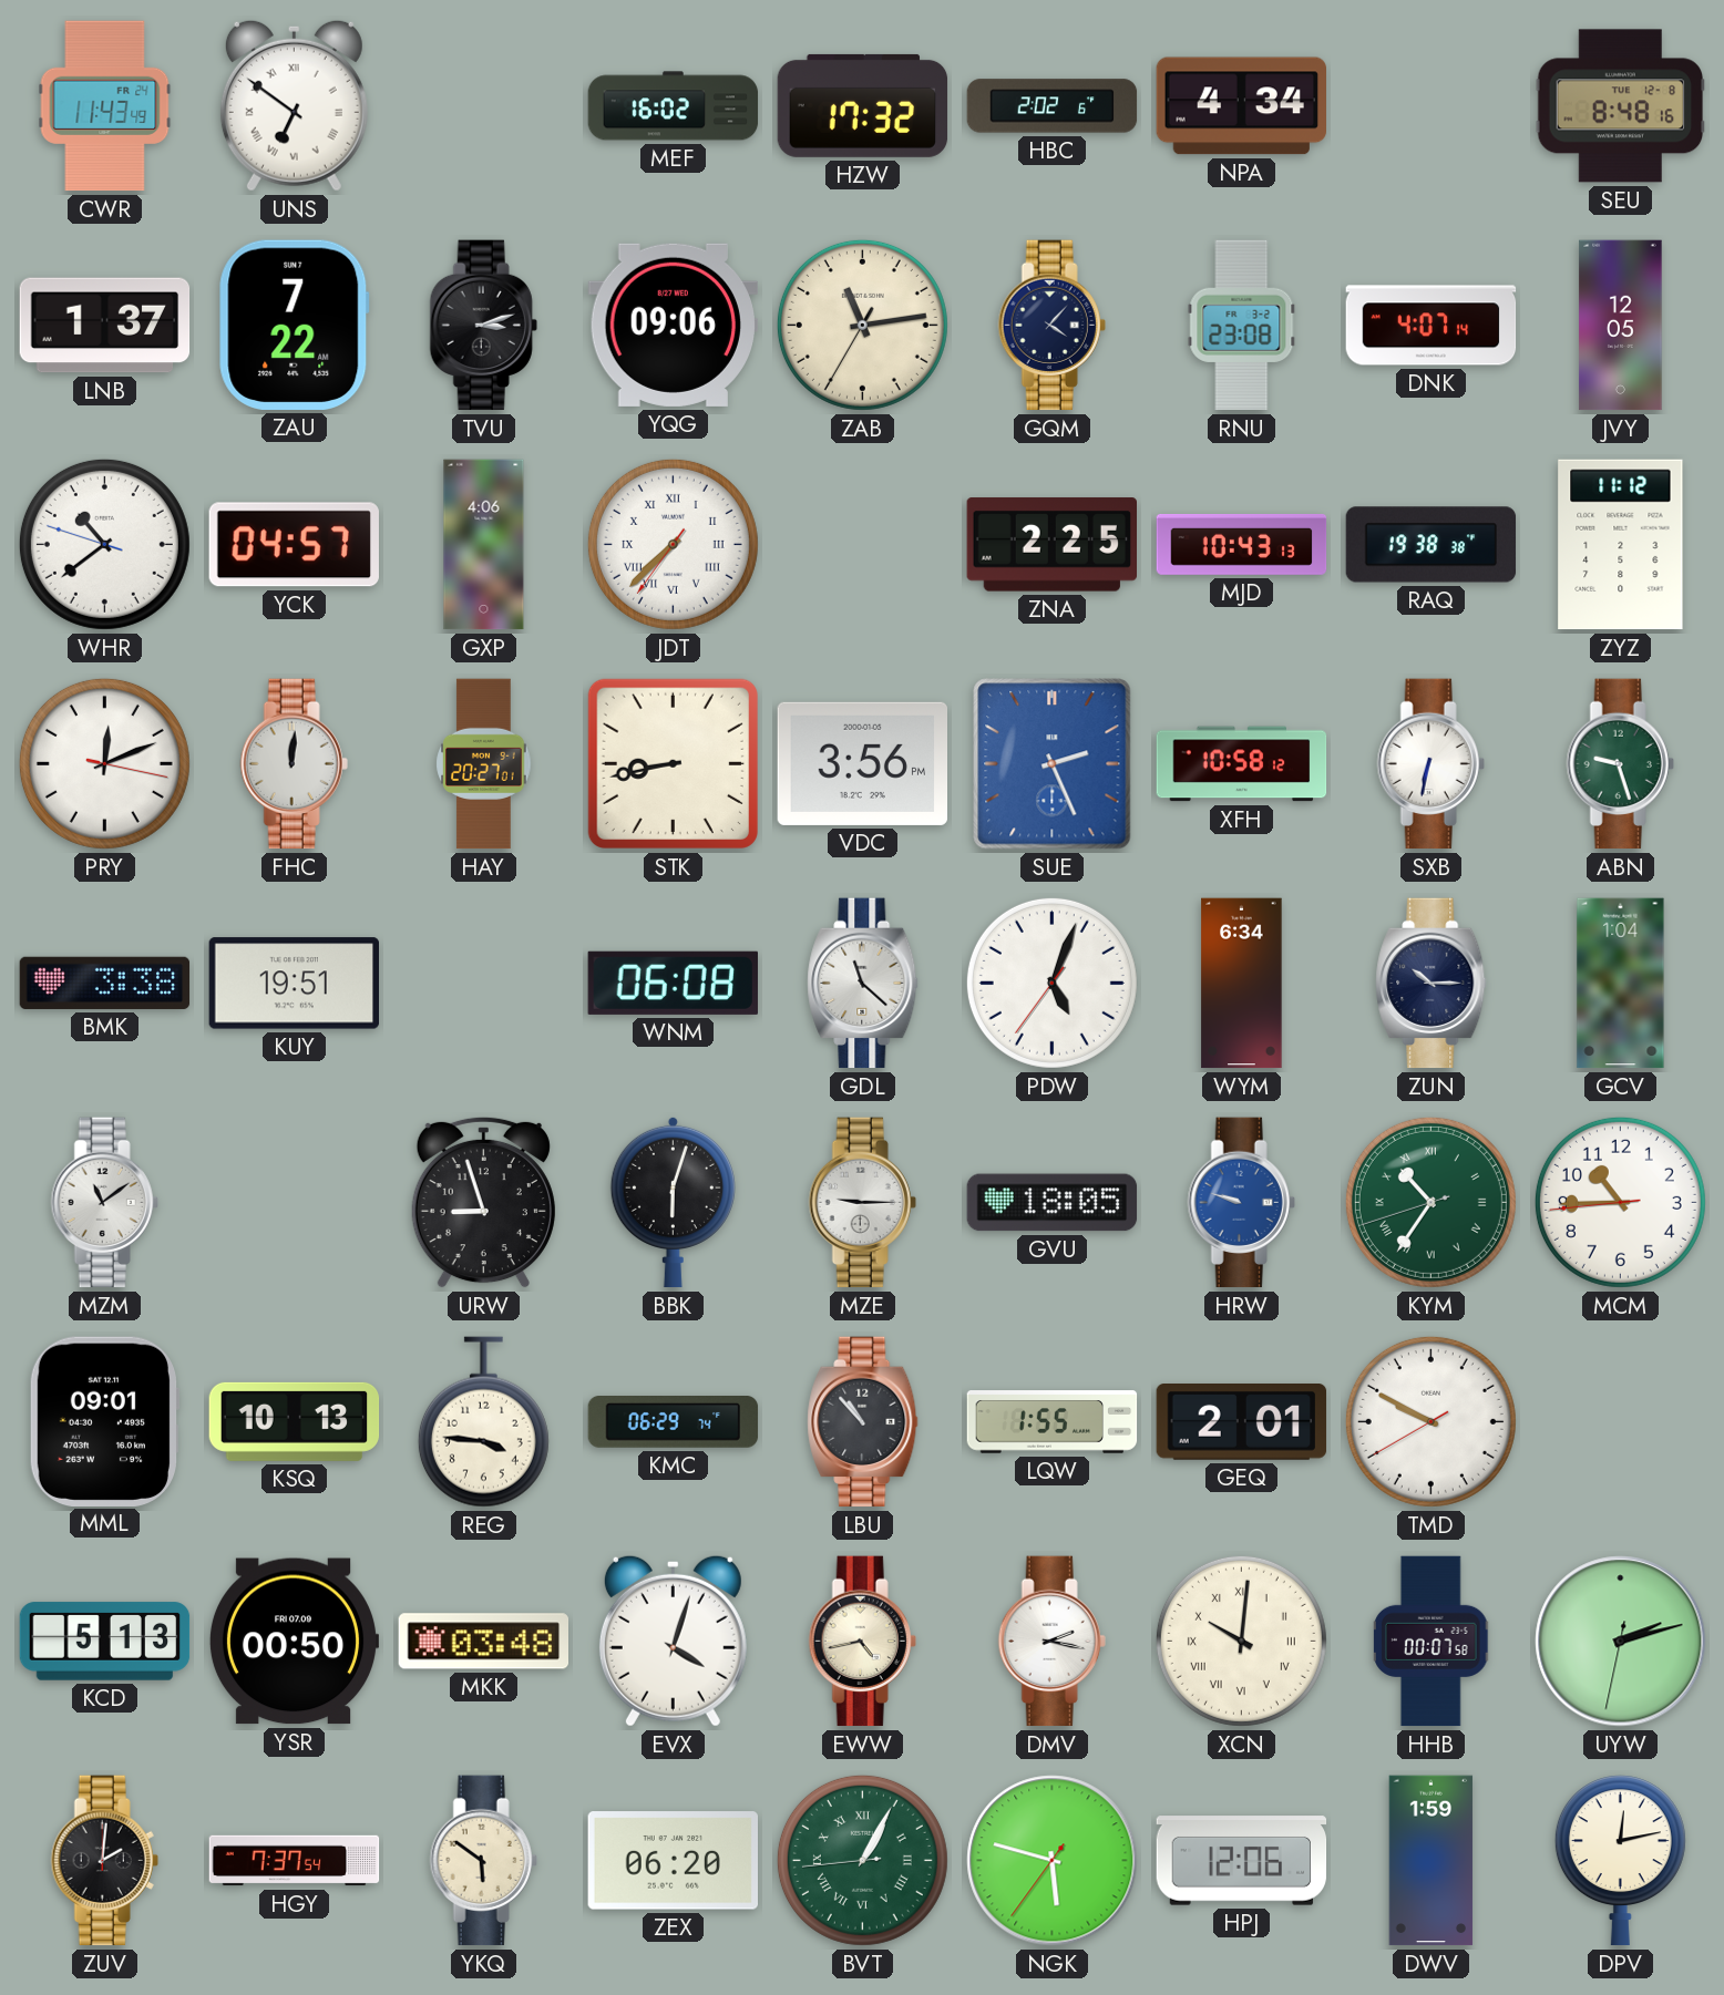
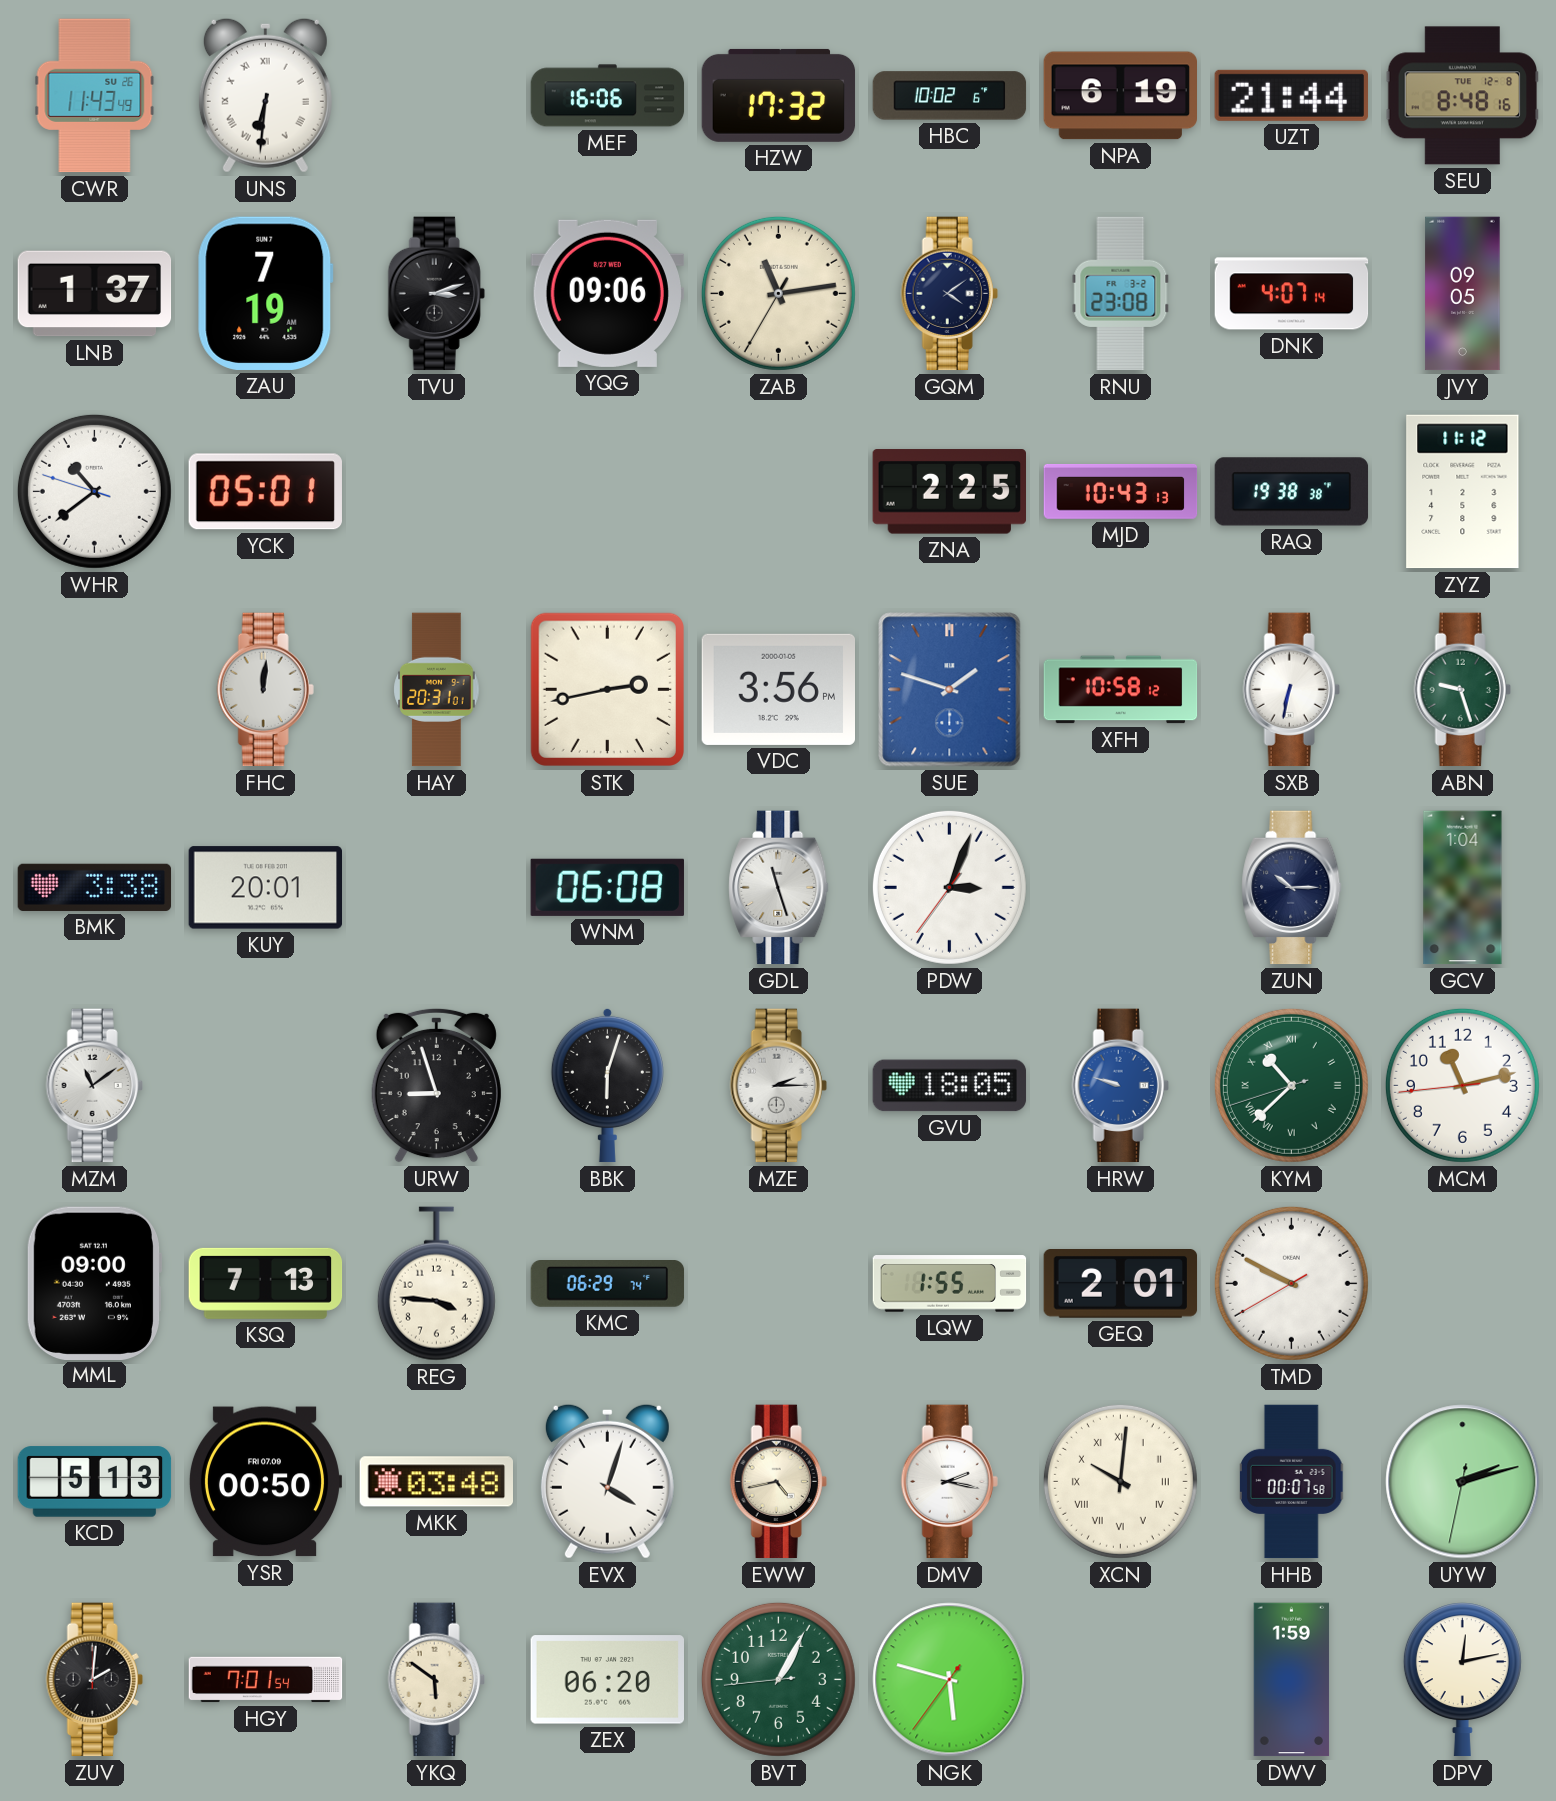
CWR date: FR 24 -> SU 26 (95, 96)
UNS: 6:51 -> 6:31 (265, 95)
MEF: 16:02 -> 16:06 (608, 96)
HBC: 2:02 -> 10:02 (950, 96)
NPA: 4:34 -> 6:19 (1120, 96)
UZT: none -> 21:44 (1291, 95)
ZAU: 7:22 -> 7:19 (266, 293)
GQM: 4:07 -> 4:09 (949, 294)
JVY: 12:05 -> 09:05 (1463, 294)
YCK: 04:57 -> 05:01 (265, 492)
GXP: 4:06 -> none (484, 545)
JDT: 7:37 -> none (673, 544)
PRY: 12:11 -> none (104, 763)
HAY: 20:27 -> 20:31 (437, 690)
STK: 8:43 -> 2:43 (607, 689)
SUE: 2:26 -> 1:48 (950, 690)
KUY: 19:51 -> 20:01 (265, 888)
GDL: 11:22 -> 11:27 (779, 888)
PDW: 5:03 -> 3:03 (949, 887)
WYM: 6:34 -> none (1242, 984)
MZE: 9:15 -> 2:15 (778, 1086)
KYM: 10:35 -> 10:37 (1291, 1085)
MCM: 10:44 -> 11:12 (1462, 1085)
MML: 09:01 -> 09:00 (94, 1283)
KSQ: 10:13 -> 7:13 (266, 1283)
LBU: 10:53 -> none (863, 1422)
HGY: 7:37 -> 7:01 (266, 1680)
BVT numerals: Roman -> Arabic (778, 1679)
HPJ: 12:06 -> none (1242, 1861)
